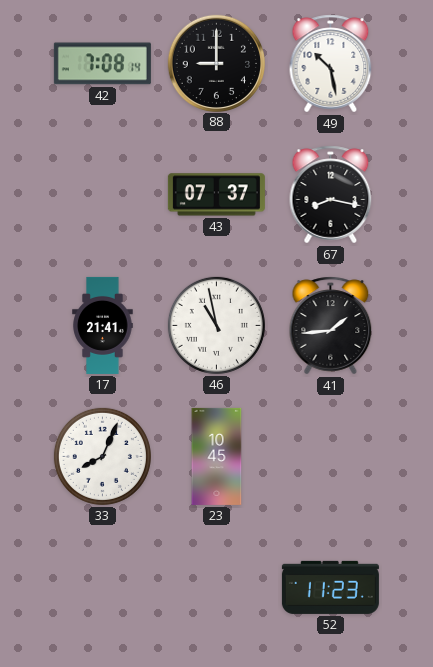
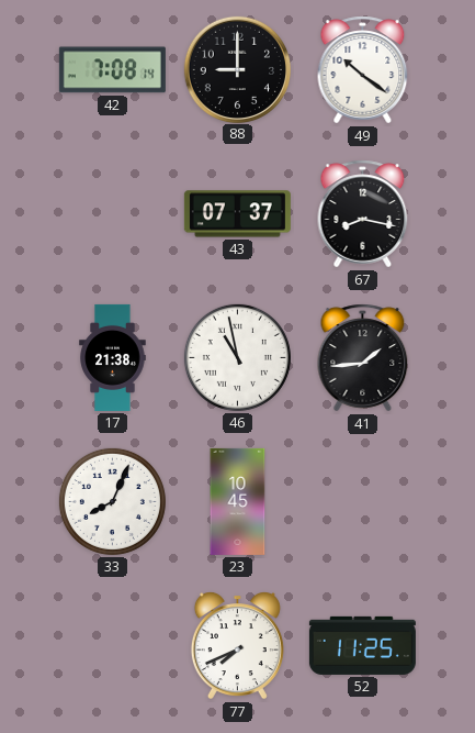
49: 10:28 -> 10:21 (363, 70)
17: 21:41 -> 21:38 (113, 357)
77: none -> 7:41 (237, 646)
52: 11:23 -> 11:25 (362, 645)
